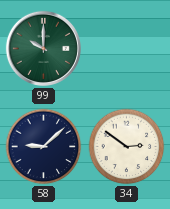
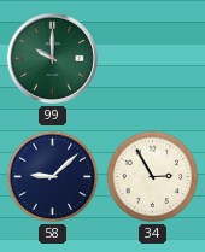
34: 2:51 -> 2:55 (153, 177)
